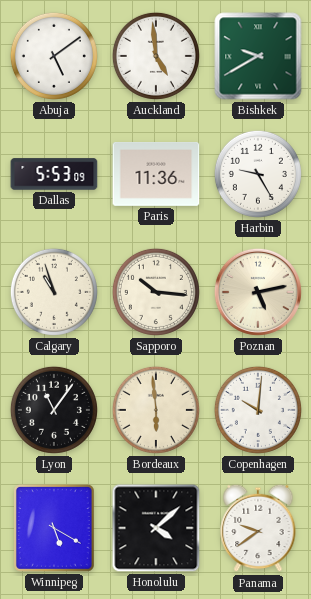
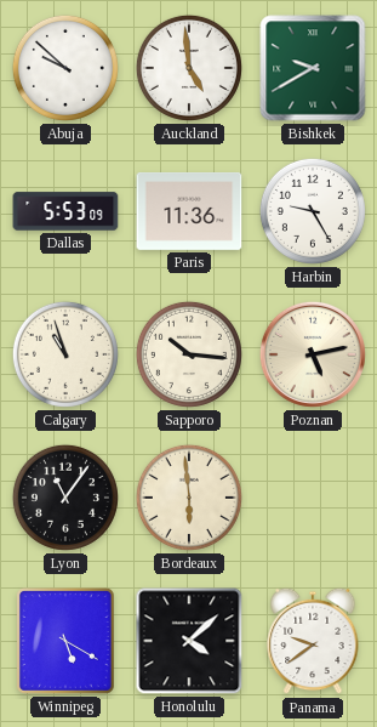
Abuja: 5:09 -> 9:52 (65, 68)
Copenhagen: 10:01 -> none (258, 410)
